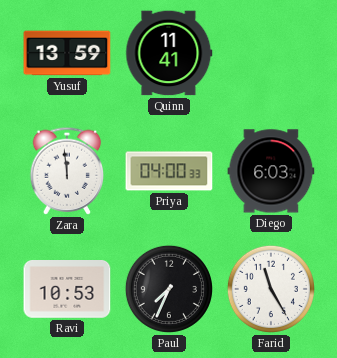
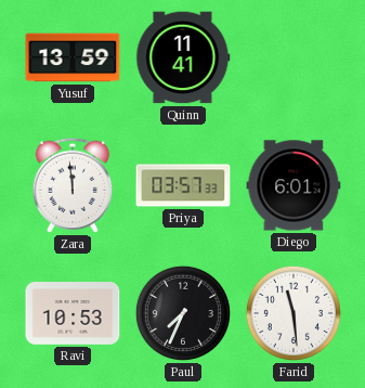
Priya: 04:00 -> 03:57 (183, 185)
Diego: 6:03 -> 6:01 (294, 185)
Farid: 11:25 -> 11:29 (294, 313)
